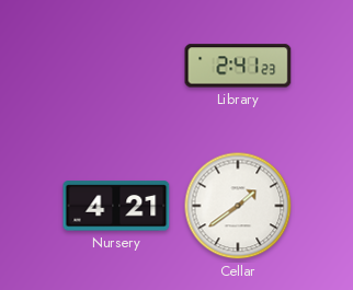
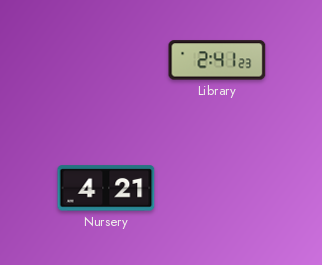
Cellar: 1:39 -> none (238, 206)
